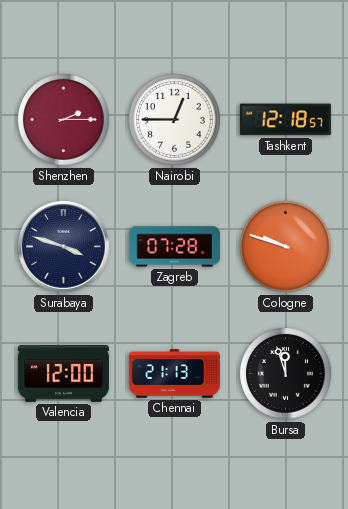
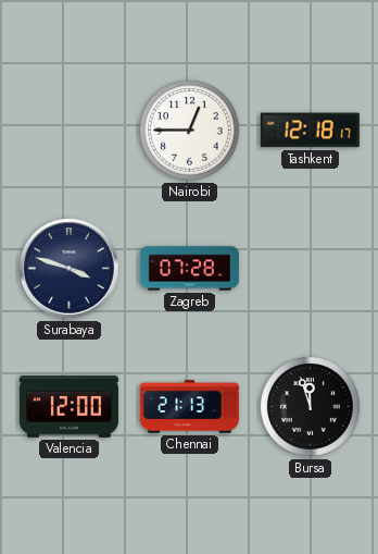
Shenzhen: 2:15 -> none (64, 120)
Tashkent: 12:18:57 -> 12:18:17 (310, 131)
Cologne: 9:48 -> none (286, 247)
